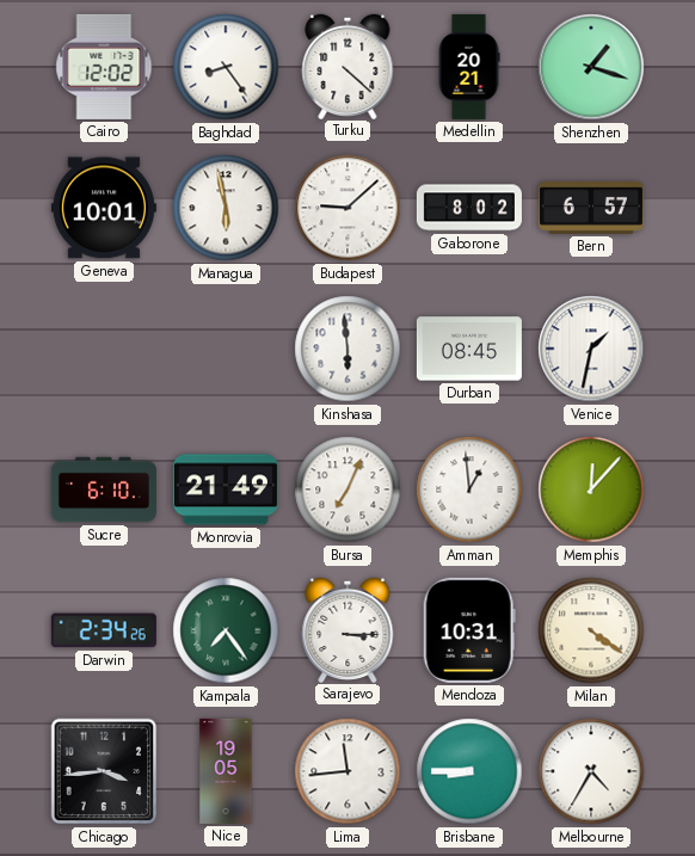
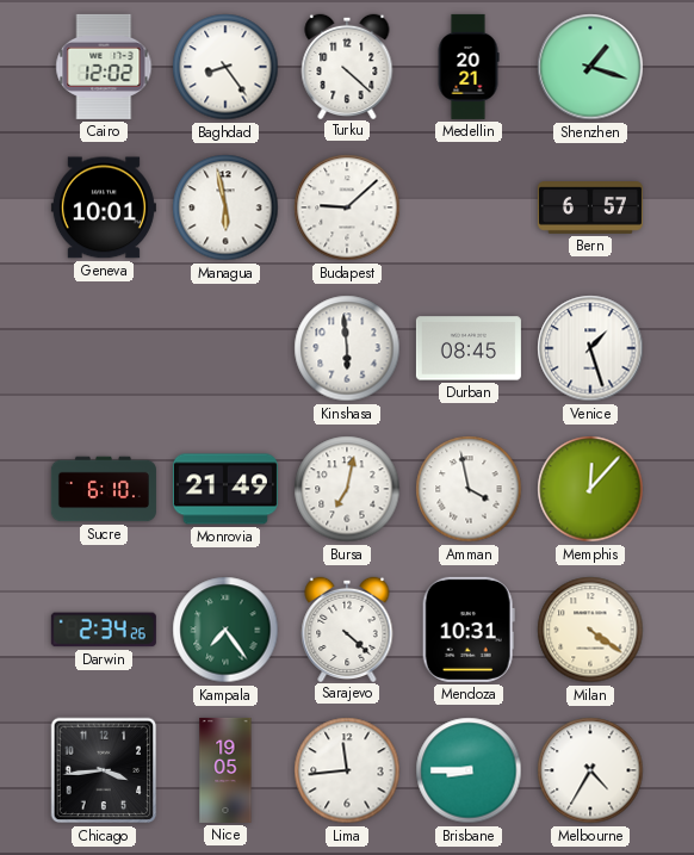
Gaborone: 8:02 -> none (469, 208)
Venice: 1:32 -> 1:27 (590, 348)
Bursa: 7:04 -> 7:02 (347, 489)
Amman: 12:59 -> 3:58 (469, 489)
Sarajevo: 3:15 -> 4:22 (347, 628)
